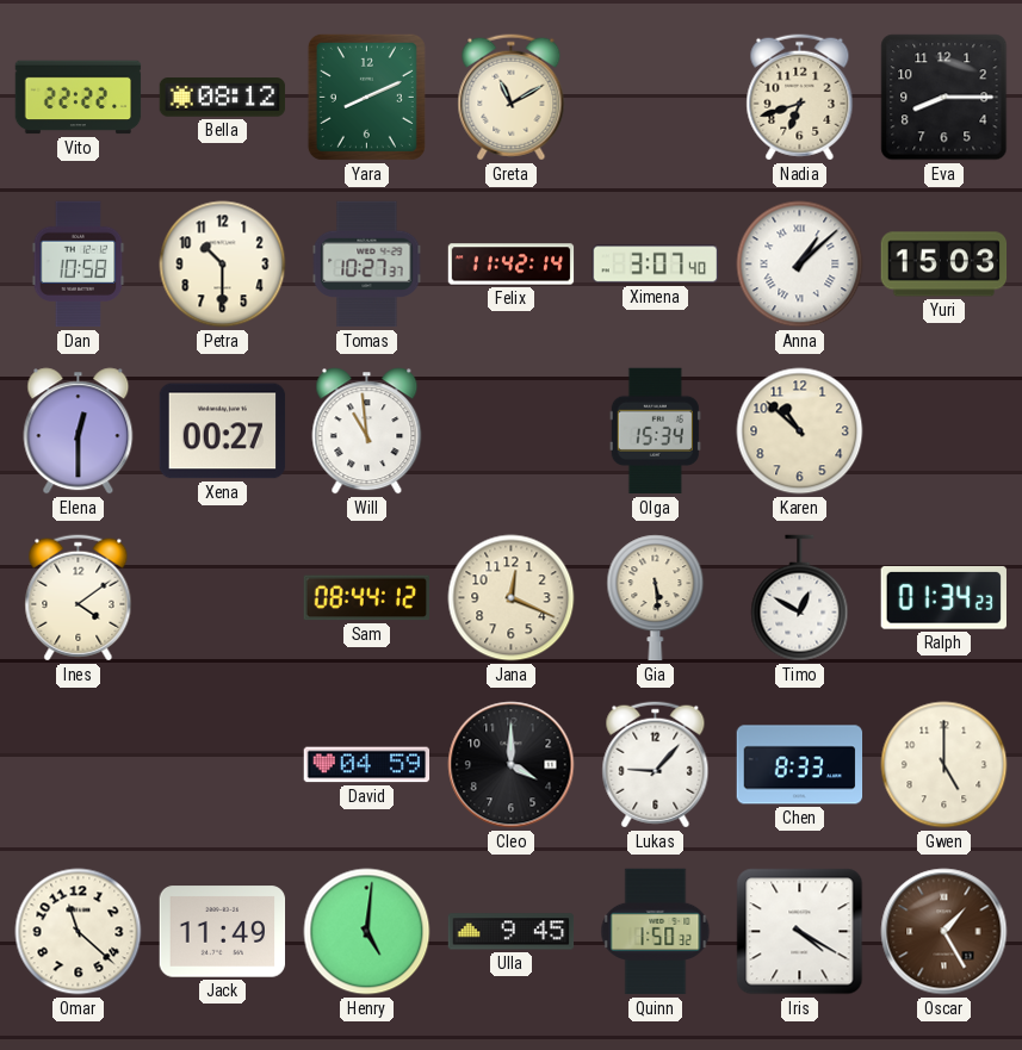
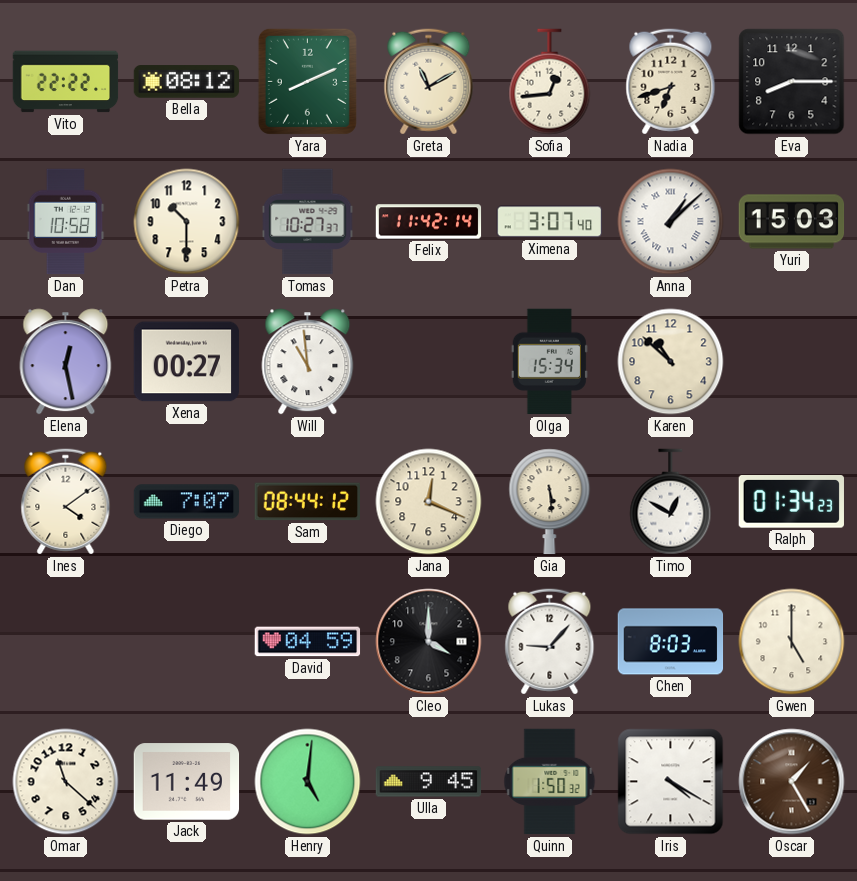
Sofia: none -> 12:44 (550, 82)
Elena: 12:30 -> 12:28 (66, 362)
Diego: none -> 7:07 (187, 502)
Chen: 8:33 -> 8:03 (671, 642)
